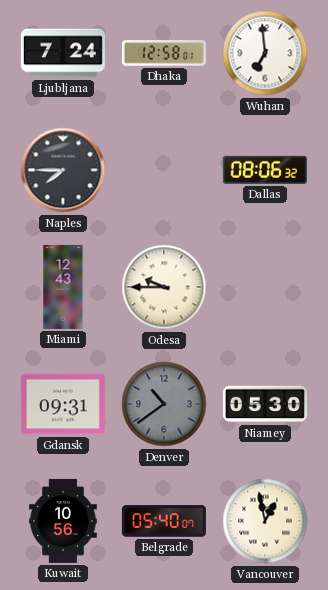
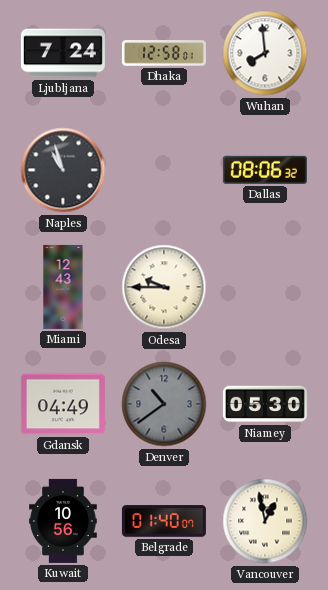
Wuhan: 6:59 -> 7:59 (265, 53)
Naples: 7:45 -> 10:57 (63, 170)
Gdansk: 09:31 -> 04:49 (63, 404)
Belgrade: 05:40 -> 01:40 (164, 521)
